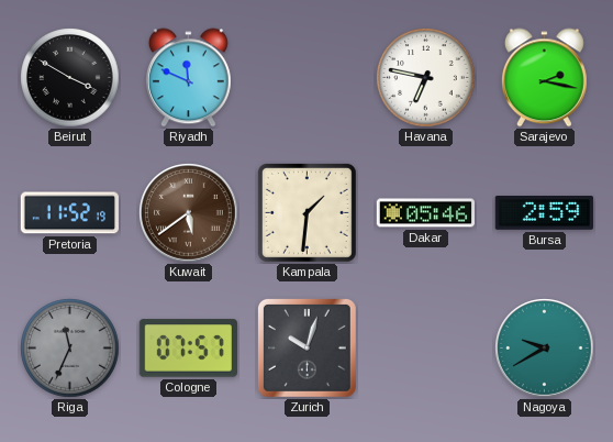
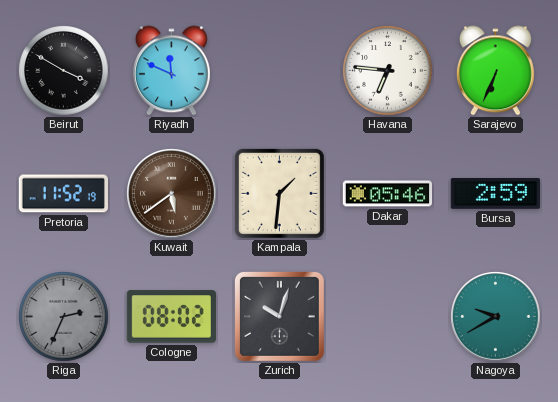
Havana: 6:47 -> 6:46 (388, 71)
Sarajevo: 2:17 -> 6:34 (495, 71)
Riga: 11:34 -> 2:34 (64, 317)
Cologne: 07:57 -> 08:02 (171, 317)
